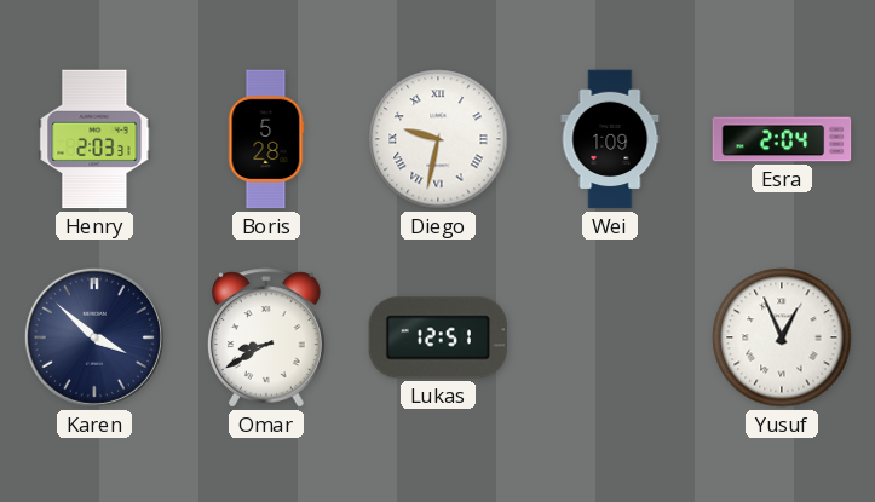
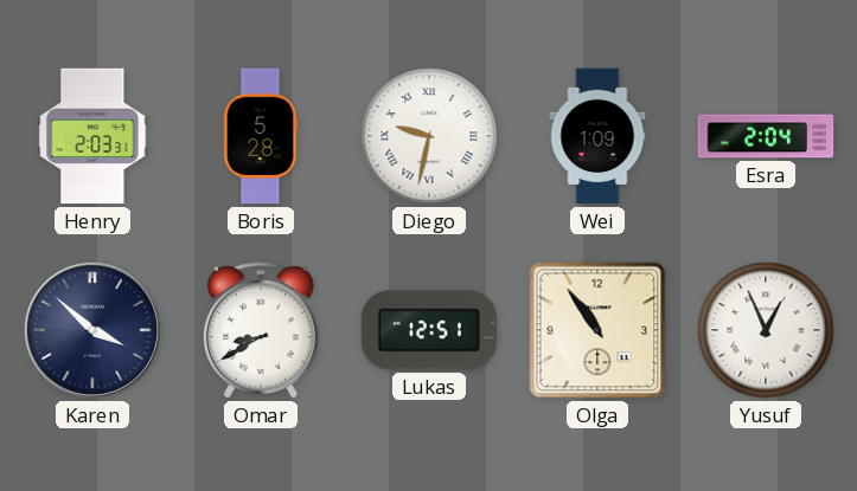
Olga: none -> 10:54 (597, 330)
